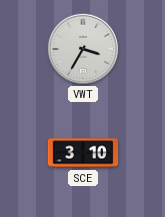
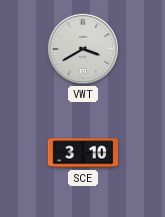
VWT: 3:35 -> 3:40 (82, 48)
